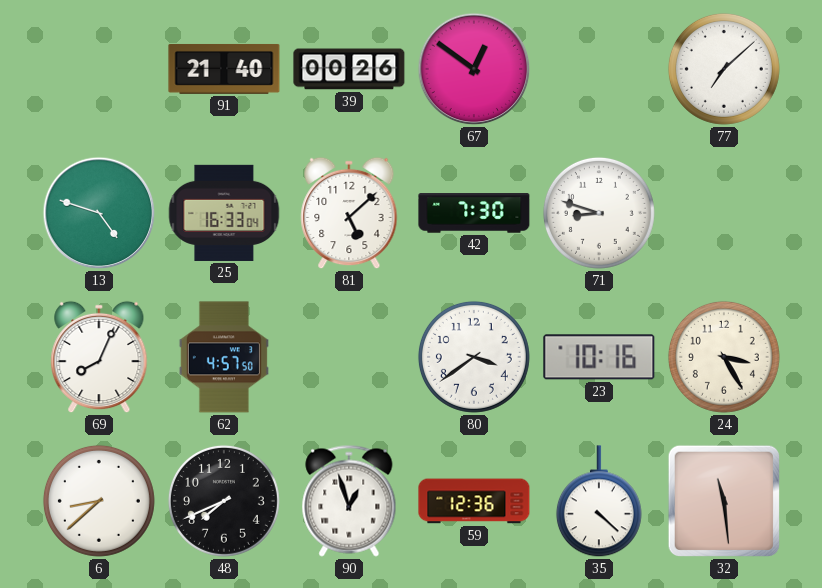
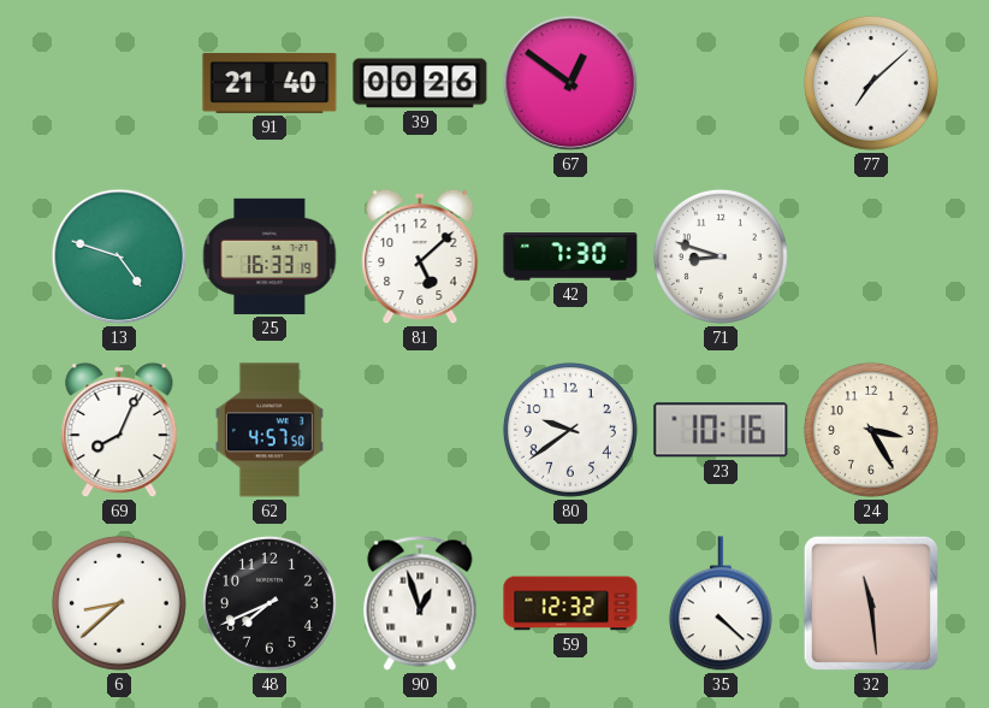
25: 16:33:04 -> 16:33:19 (270, 256)
80: 3:39 -> 9:39 (570, 430)
59: 12:36 -> 12:32 (570, 603)
